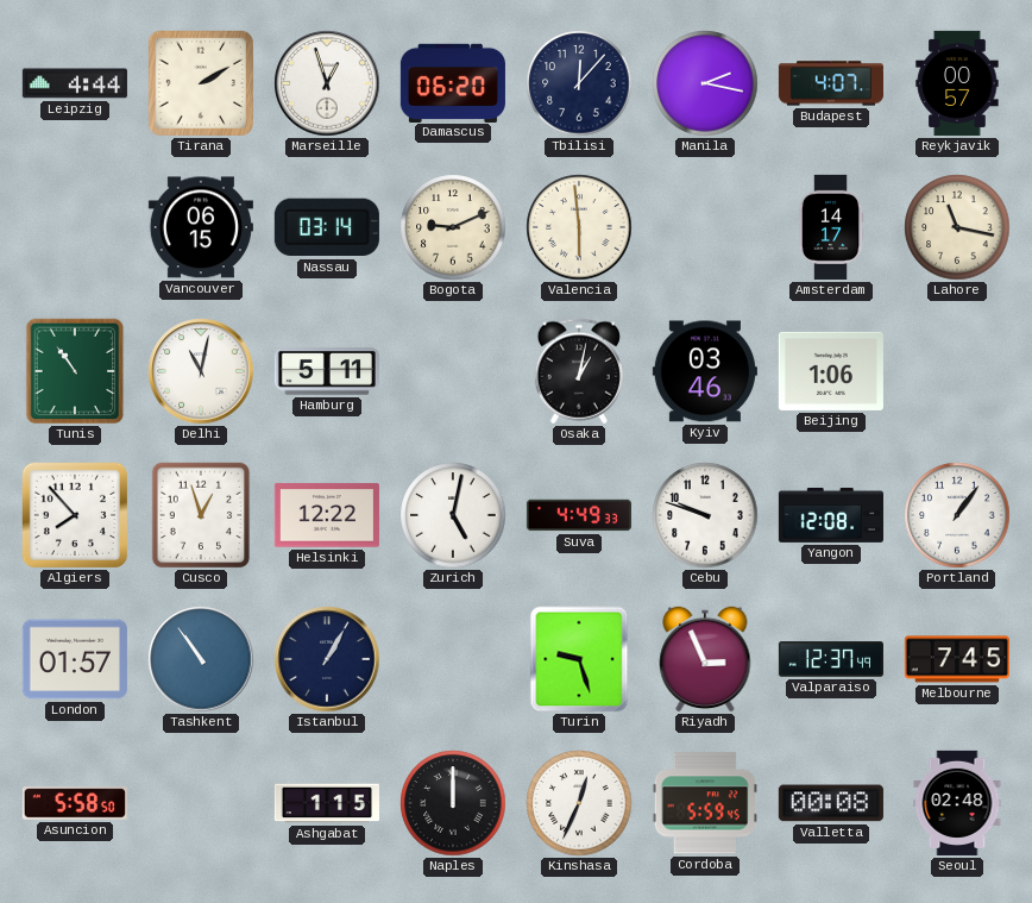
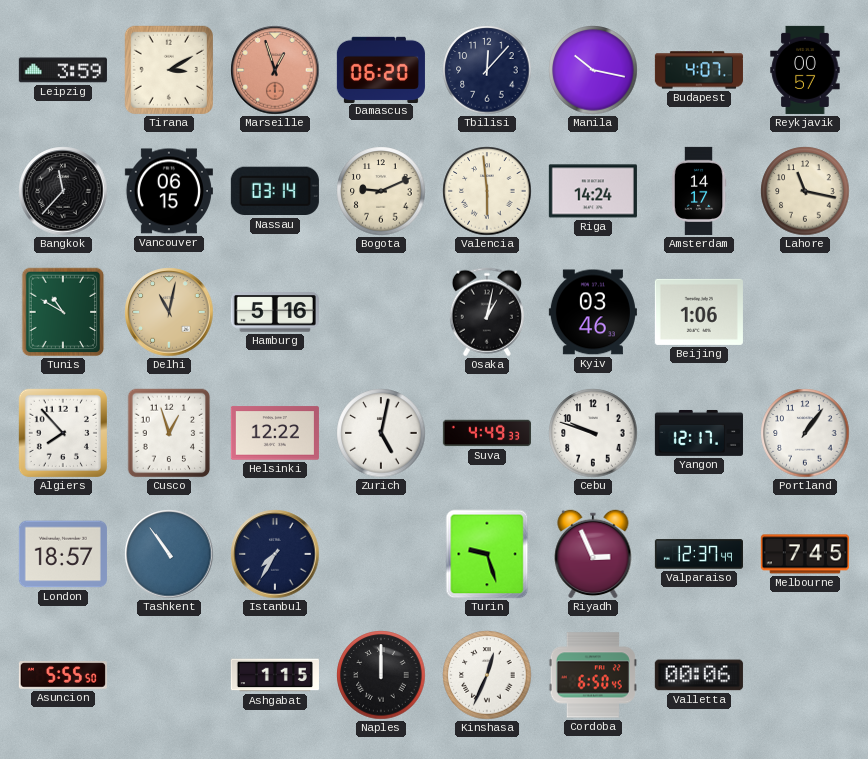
Leipzig: 4:44 -> 3:59 (63, 70)
Tirana: 2:10 -> 3:10 (169, 70)
Marseille dial: white -> salmon (275, 70)
Manila: 2:17 -> 10:17 (593, 70)
Bangkok: none -> 11:37 (63, 191)
Riga: none -> 14:24 (593, 191)
Tunis: 10:54 -> 10:50 (63, 312)
Delhi dial: white -> champagne (169, 312)
Hamburg: 5:11 -> 5:16 (275, 312)
Yangon: 12:08 -> 12:17 (699, 433)
London: 01:57 -> 18:57 (63, 554)
Istanbul: 1:05 -> 7:35 (275, 554)
Asuncion: 5:58 -> 5:55 (63, 675)
Cordoba: 5:59 -> 6:50 (593, 675)
Valletta: 00:08 -> 00:06 (699, 675)
Seoul: 02:48 -> none (957, 803)
